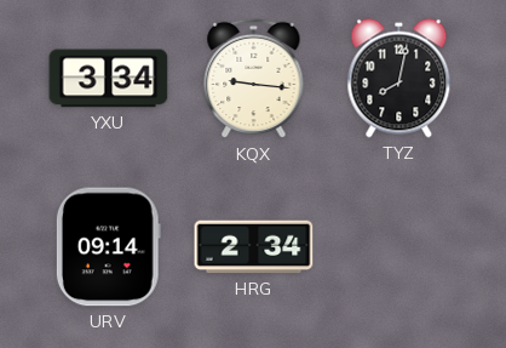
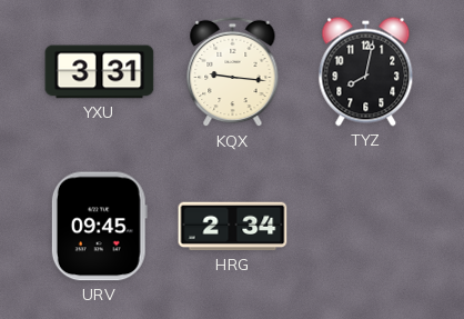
YXU: 3:34 -> 3:31 (100, 72)
URV: 09:14 -> 09:45 (99, 227)
